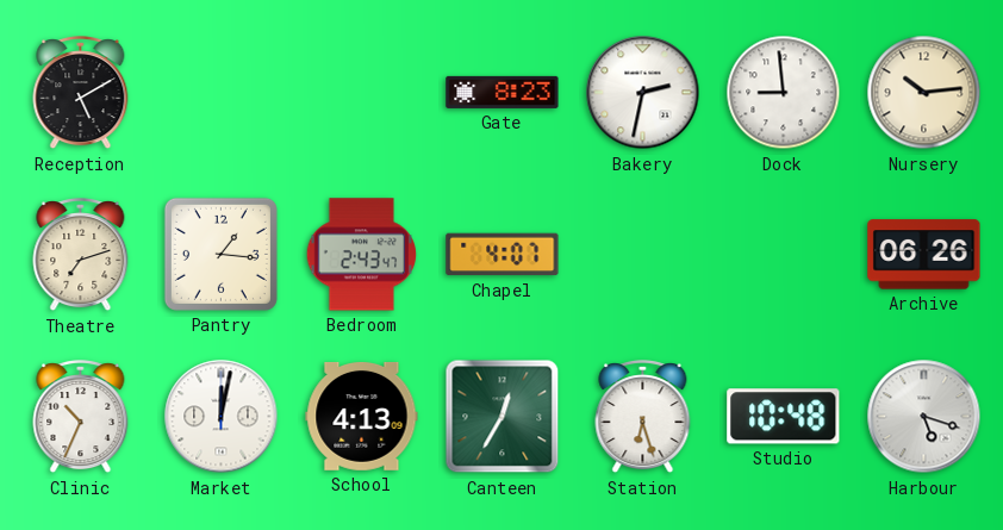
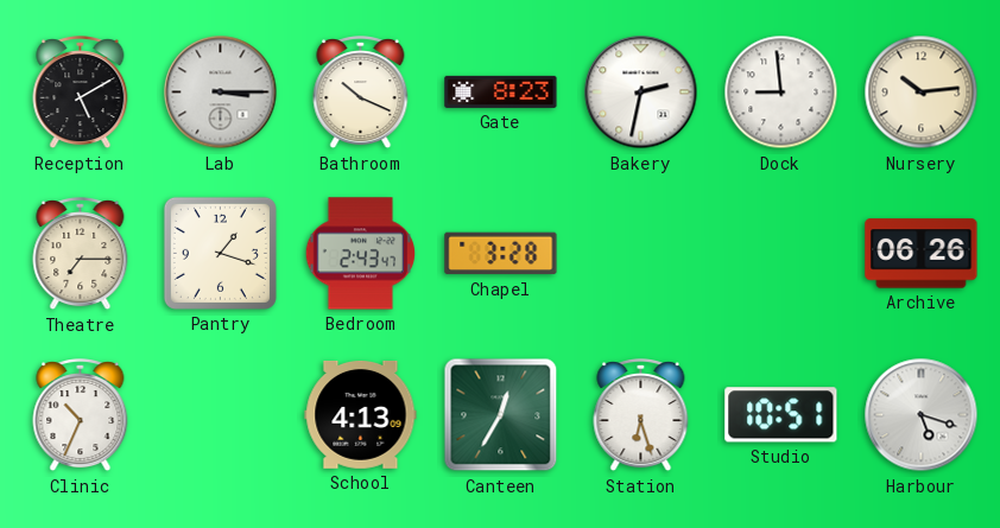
Lab: none -> 3:15 (221, 93)
Bathroom: none -> 10:19 (361, 94)
Theatre: 7:12 -> 7:15 (81, 255)
Pantry: 1:16 -> 1:18 (220, 253)
Chapel: 4:07 -> 3:28 (501, 254)
Market: 12:02 -> none (222, 417)
Studio: 10:48 -> 10:51 (781, 415)
